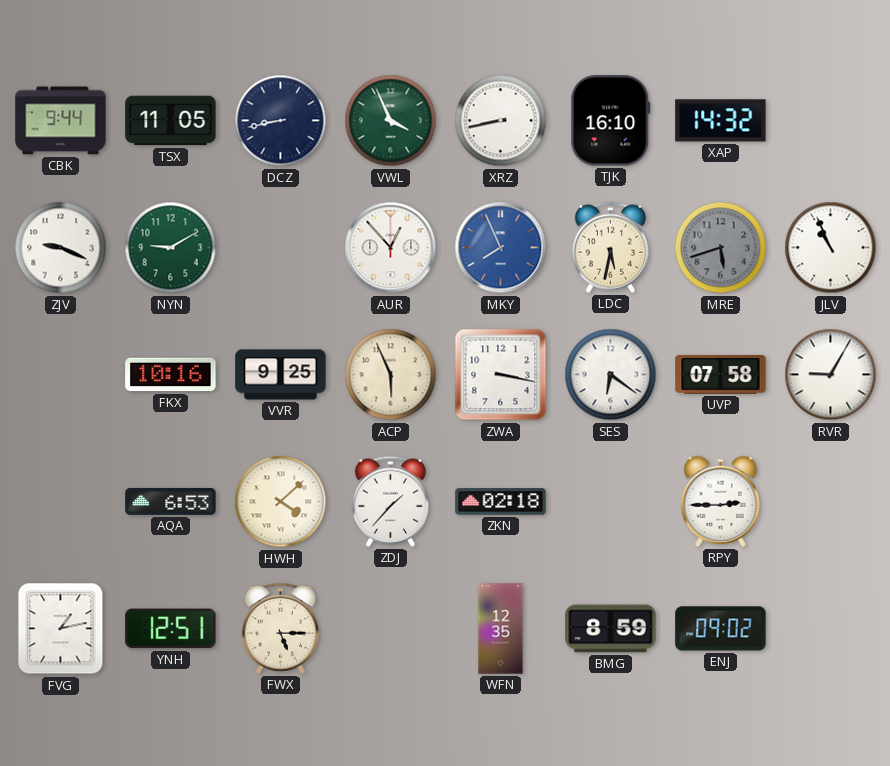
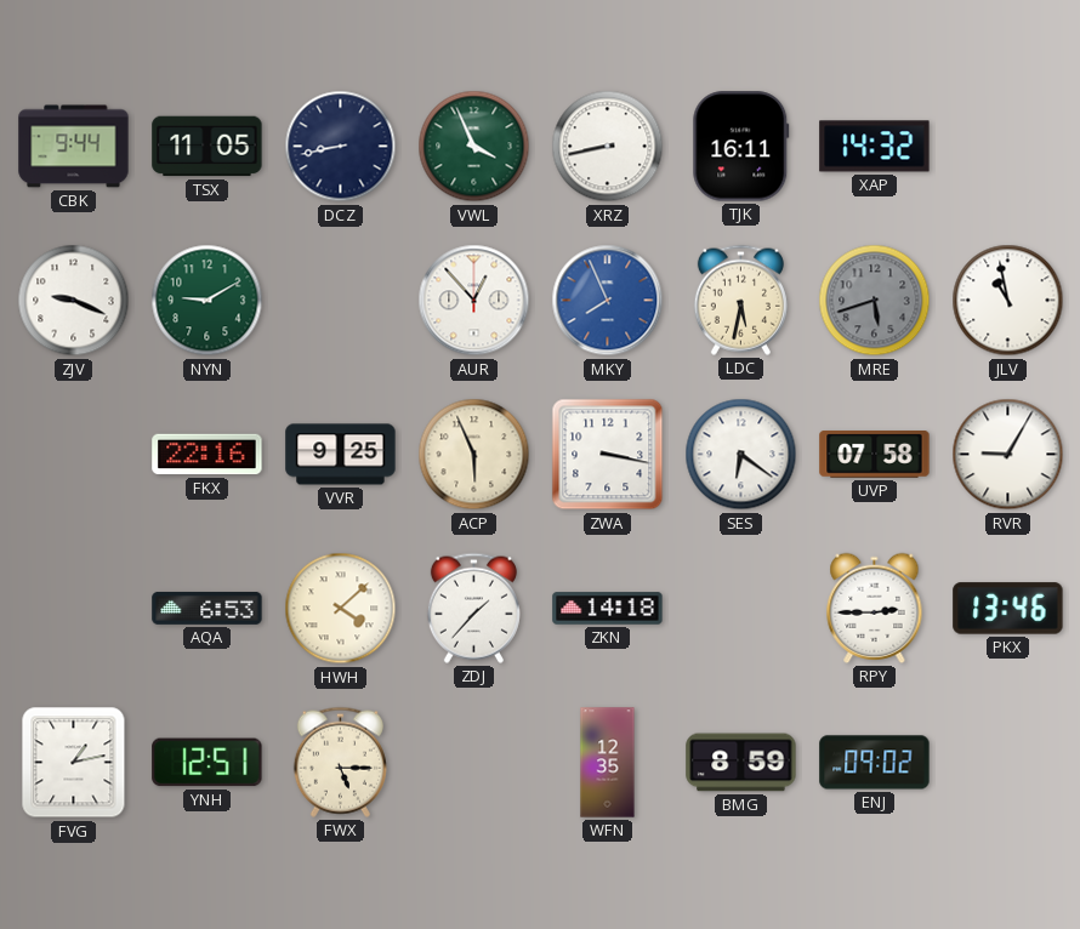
TJK: 16:10 -> 16:11 (741, 147)
JLV: 10:56 -> 10:58 (1008, 301)
FKX: 10:16 -> 22:16 (208, 455)
ZKN: 02:18 -> 14:18 (608, 609)
PKX: none -> 13:46 (1008, 609)
